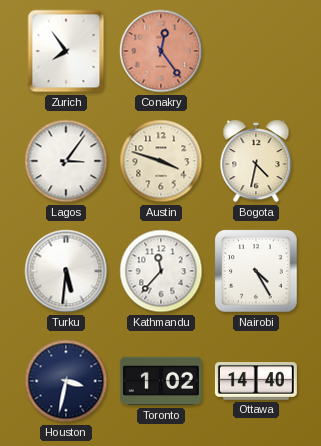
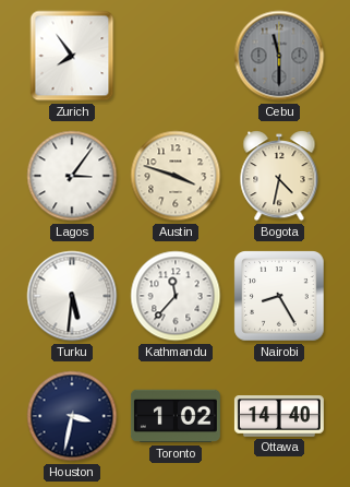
Conakry: 12:24 -> none (161, 51)
Cebu: none -> 11:30 (279, 56)
Nairobi: 4:25 -> 8:25 (279, 296)
